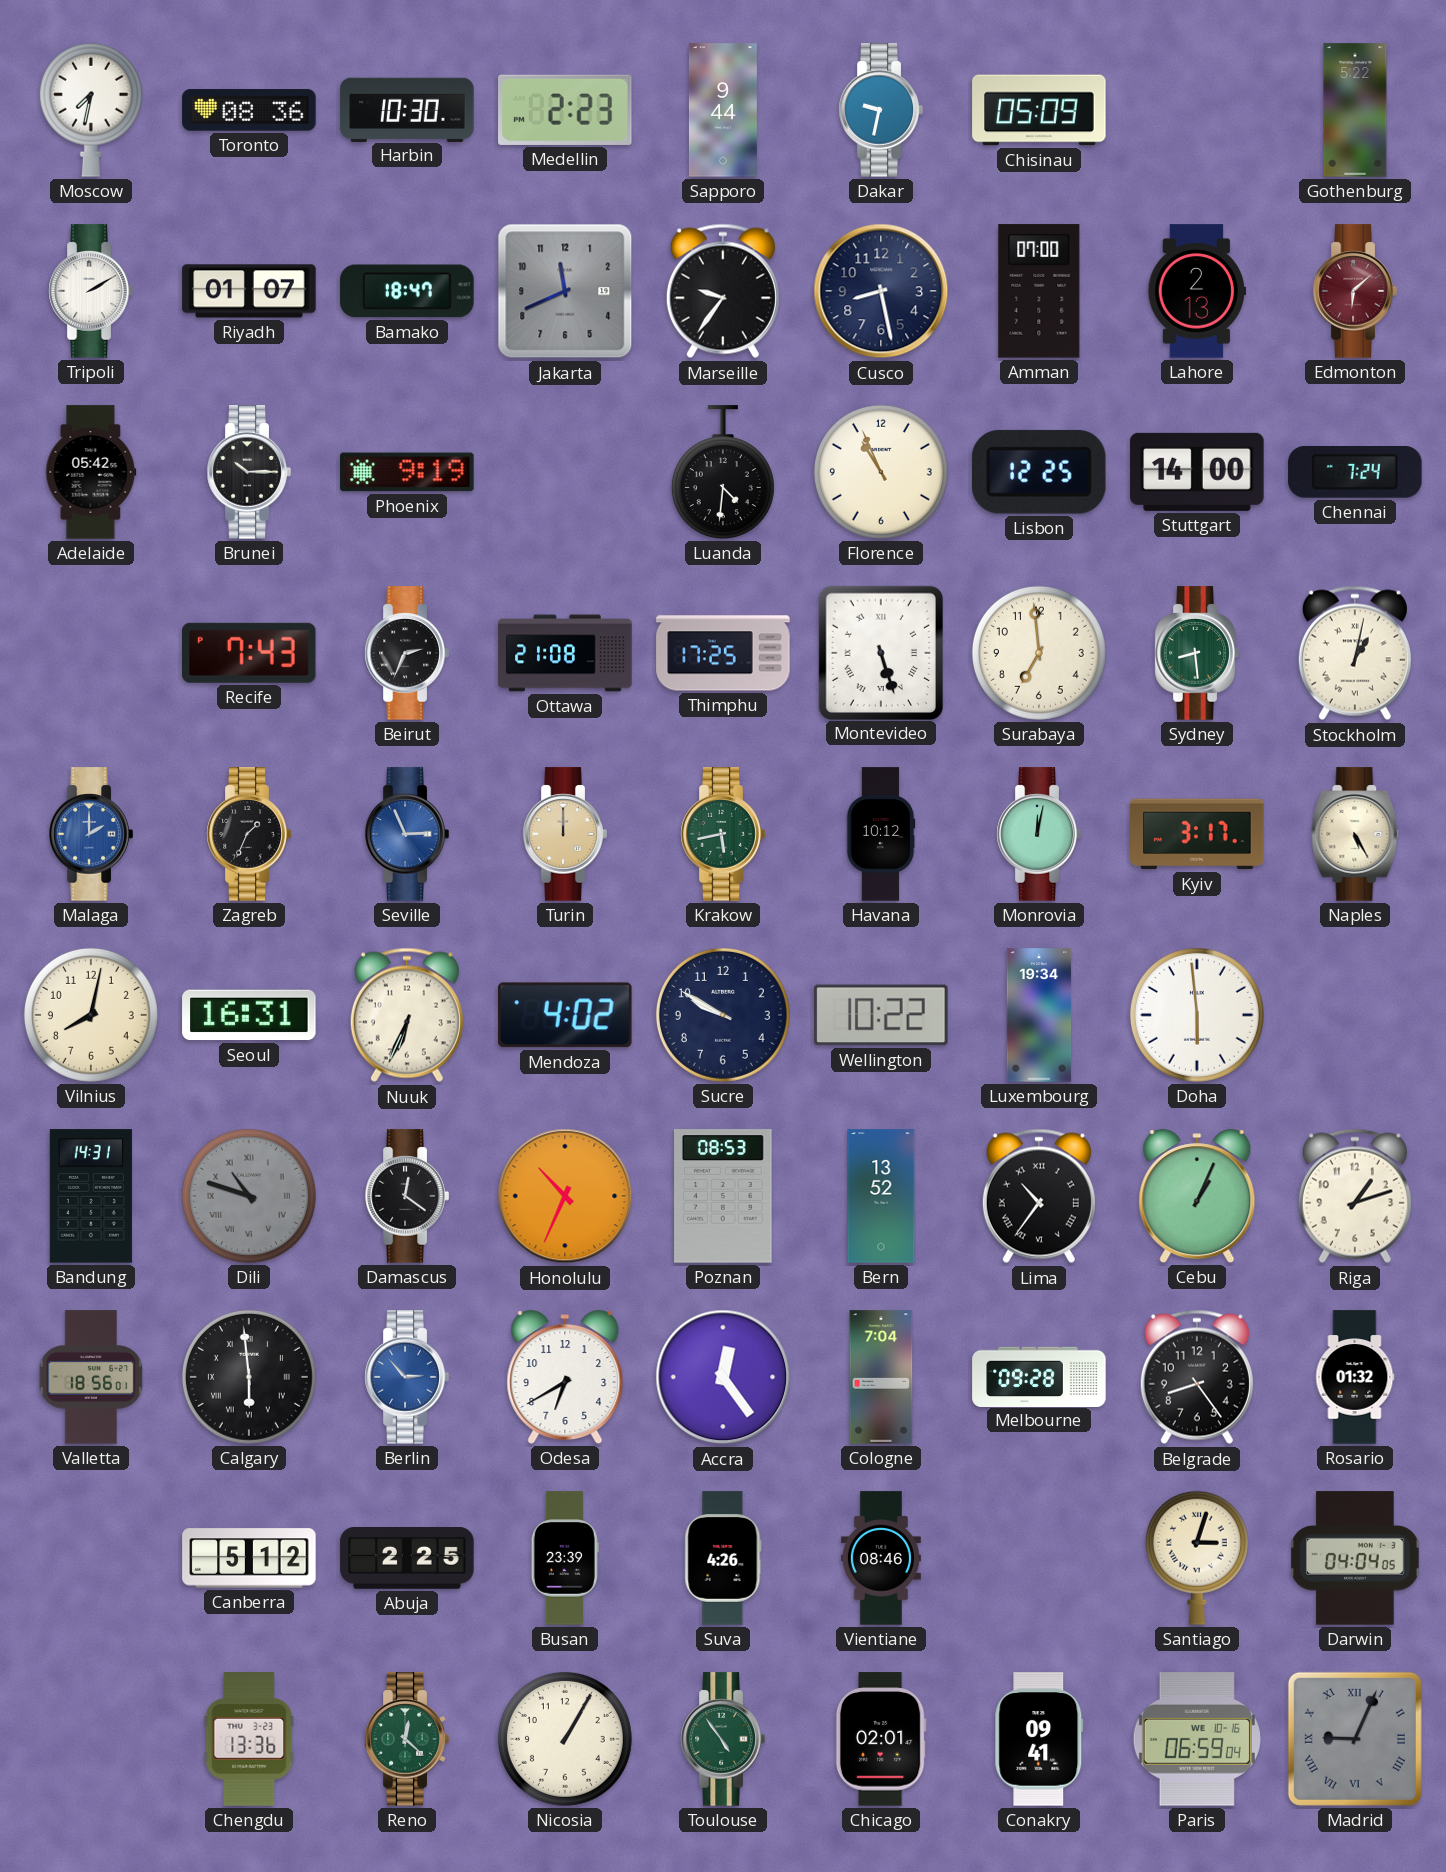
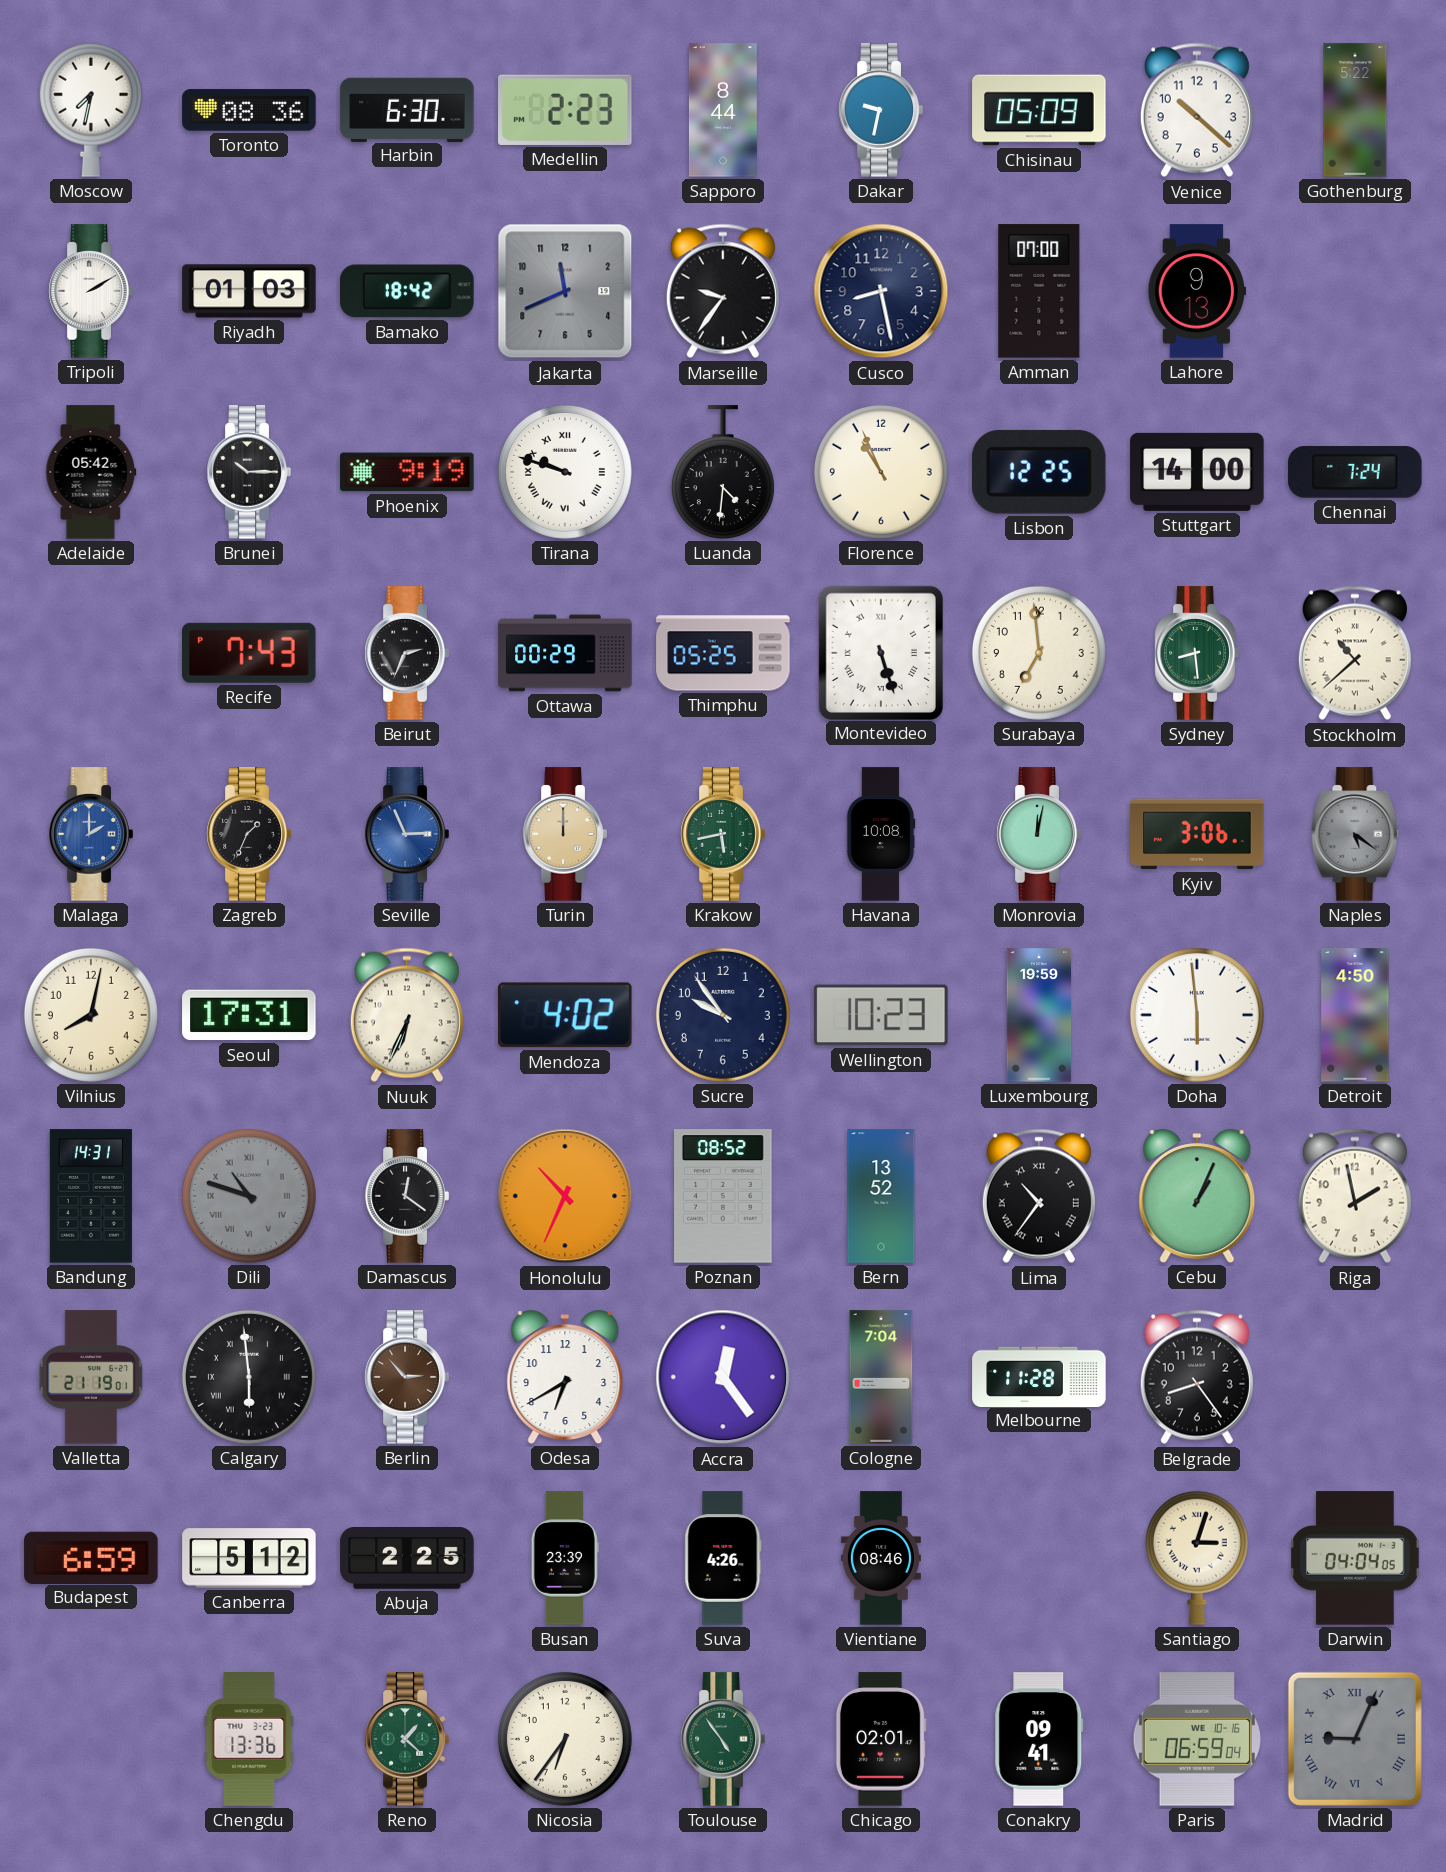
Harbin: 10:30 -> 6:30 (407, 109)
Sapporo: 9:44 -> 8:44 (723, 110)
Venice: none -> 10:22 (1197, 110)
Riyadh: 01:07 -> 01:03 (249, 291)
Bamako: 18:47 -> 18:42 (407, 291)
Lahore: 2:13 -> 9:13 (1196, 291)
Edmonton: 6:08 -> none (1355, 291)
Tirana: none -> 9:48 (565, 472)
Ottawa: 21:08 -> 00:29 (565, 653)
Thimphu: 17:25 -> 05:25 (723, 653)
Stockholm: 1:02 -> 10:38 (1355, 653)
Havana: 10:12 -> 10:08 (881, 834)
Kyiv: 3:17 -> 3:06 (1197, 834)
Naples: 5:25 -> 5:21 (1355, 834)
Naples dial: cream -> grey (1355, 834)
Seoul: 16:31 -> 17:31 (249, 1015)
Sucre: 9:50 -> 9:54 (723, 1015)
Wellington: 10:22 -> 10:23 (881, 1015)
Luxembourg: 19:34 -> 19:59 (1039, 1015)
Detroit: none -> 4:50 (1355, 1015)
Poznan: 08:53 -> 08:52 (723, 1196)
Riga: 1:12 -> 1:58 (1355, 1196)
Valletta: 18:56 -> 21:19 (91, 1377)
Berlin dial: blue -> brown (407, 1377)
Melbourne: 09:28 -> 11:28 (1039, 1376)
Rosario: 01:32 -> none (1355, 1377)
Budapest: none -> 6:59 (91, 1557)
Reno: 12:22 -> 1:22 (407, 1739)
Nicosia: 1:05 -> 6:36 (565, 1739)
